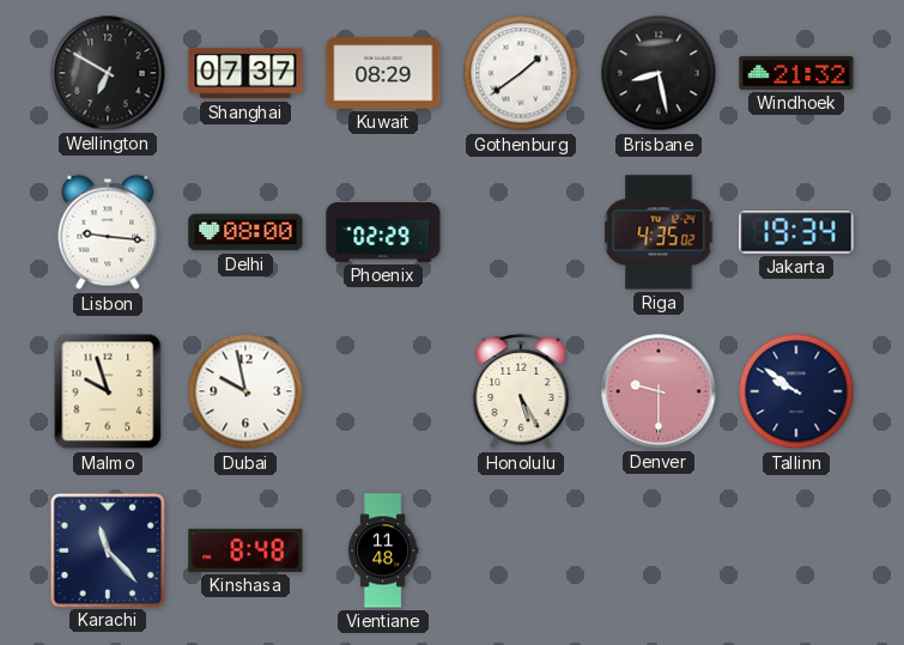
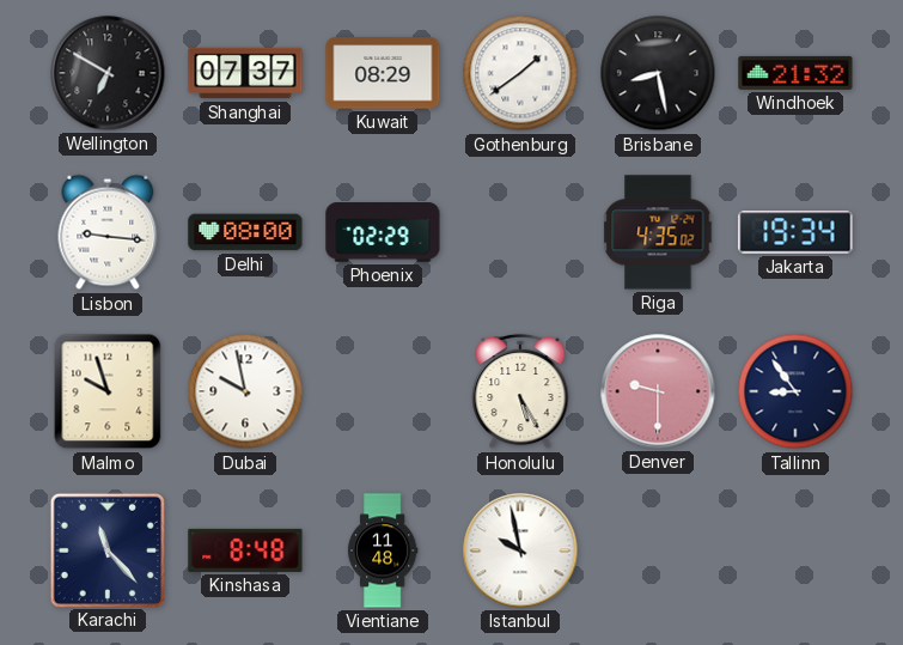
Tallinn: 9:51 -> 8:54 (795, 391)
Istanbul: none -> 9:58 (520, 550)
